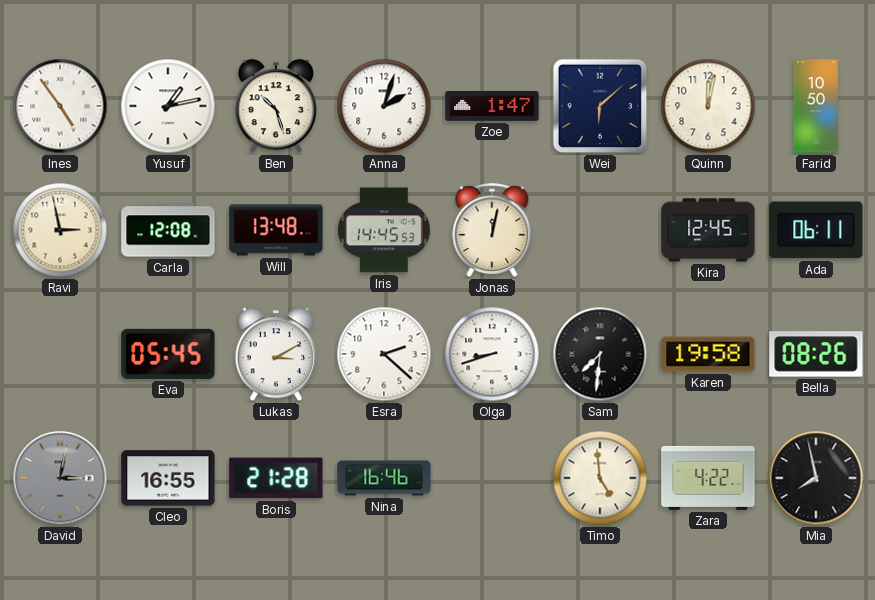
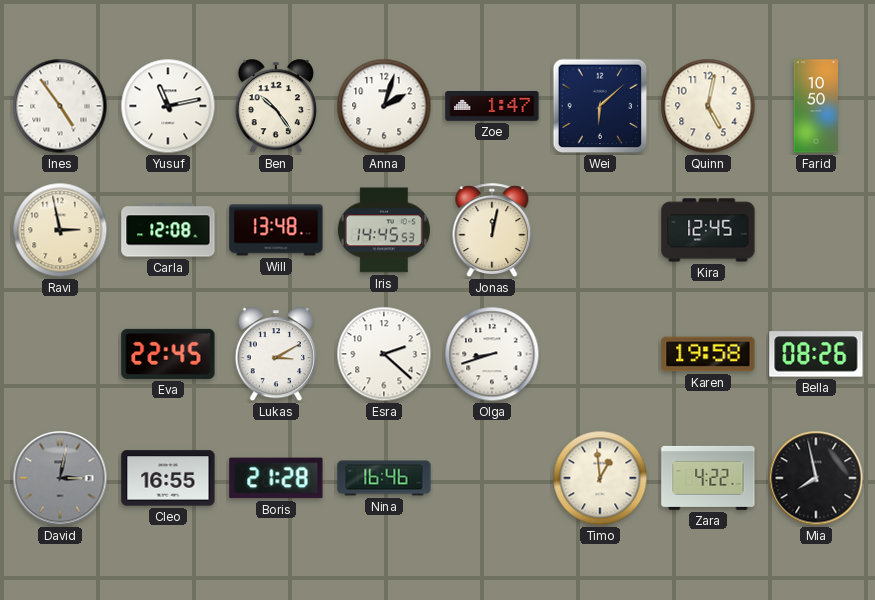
Yusuf: 1:13 -> 11:13 (168, 106)
Ben: 10:27 -> 10:24 (276, 107)
Quinn: 12:02 -> 5:02 (708, 106)
Ada: 06:11 -> none (816, 230)
Eva: 05:45 -> 22:45 (168, 354)
Sam: 7:31 -> none (600, 354)
Timo: 4:59 -> 12:59 (600, 478)
